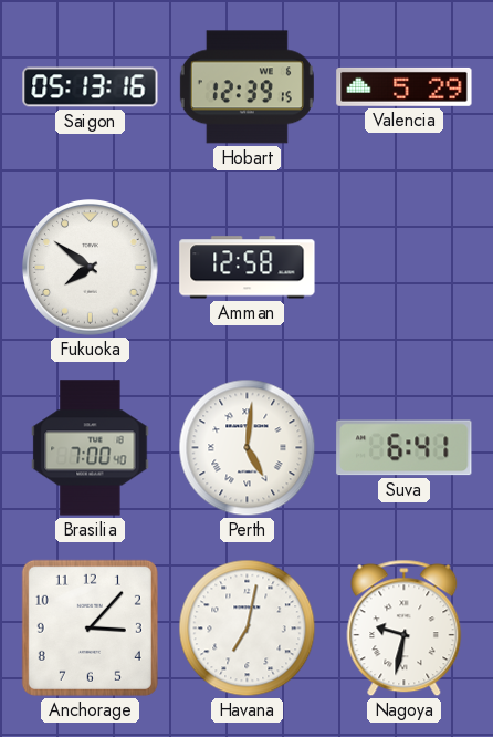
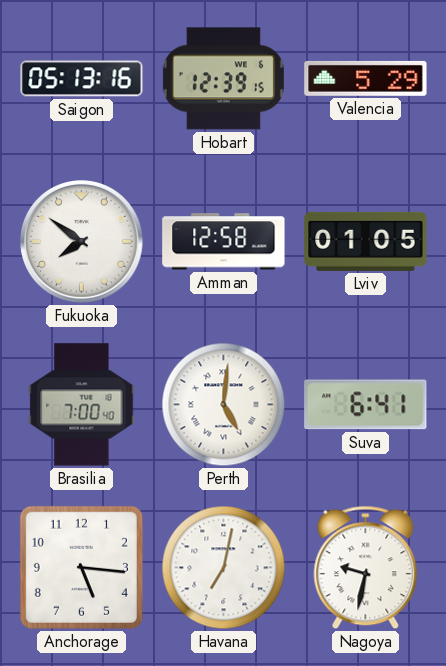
Lviv: none -> 01:05 (366, 241)
Anchorage: 3:07 -> 5:16 (81, 567)
